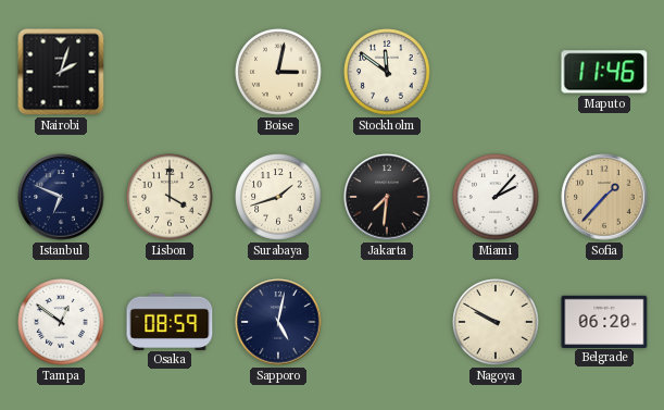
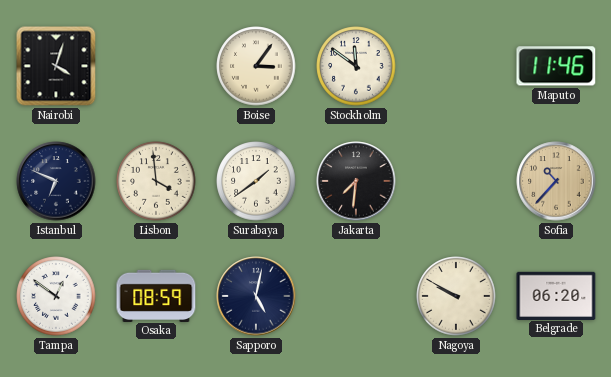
Nairobi: 2:03 -> 4:03 (56, 66)
Boise: 3:02 -> 3:06 (256, 66)
Lisbon: 4:00 -> 3:59 (156, 181)
Surabaya: 1:42 -> 1:39 (256, 181)
Miami: 2:07 -> none (496, 197)
Sofia: 1:37 -> 10:37 (556, 181)
